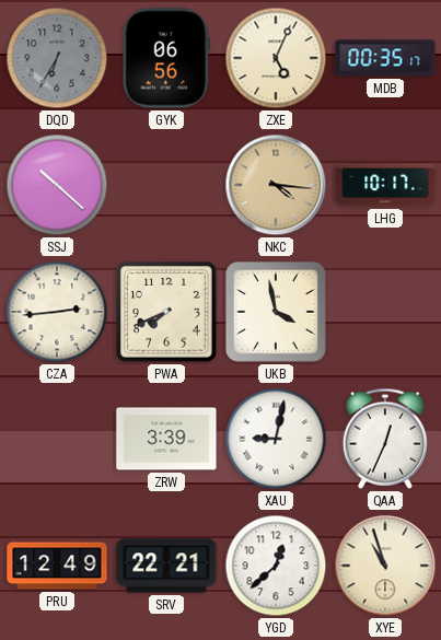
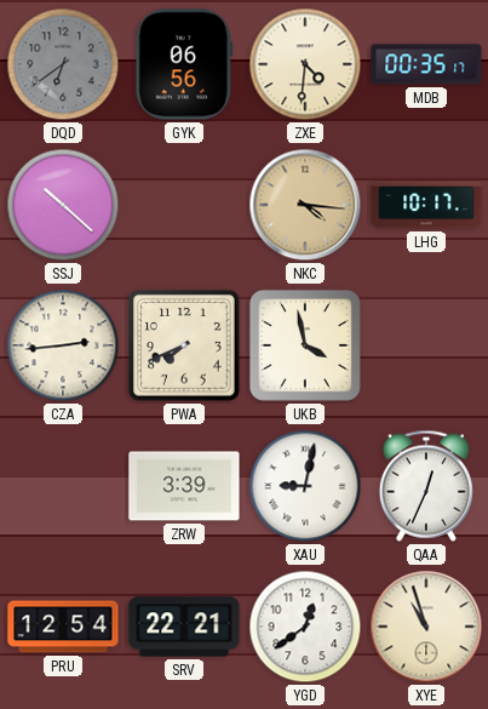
DQD: 6:35 -> 6:39 (63, 64)
ZXE: 5:04 -> 4:31 (305, 64)
PRU: 12:49 -> 12:54 (63, 627)
YGD: 12:38 -> 12:39 (305, 627)
